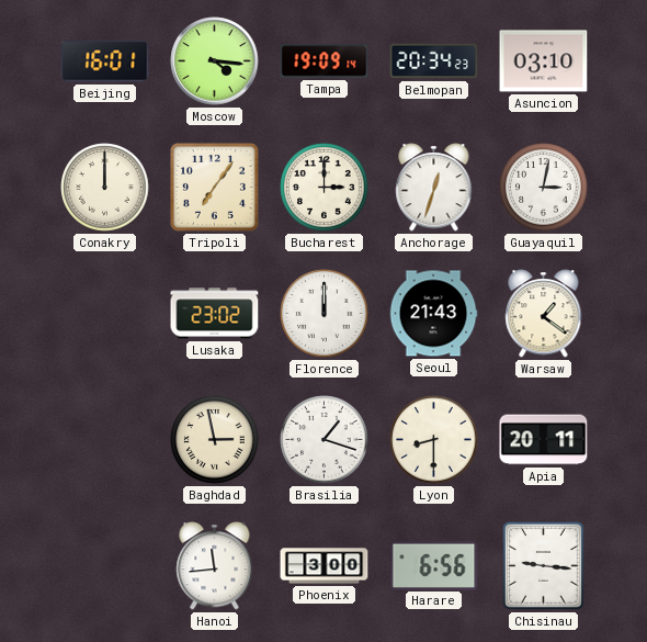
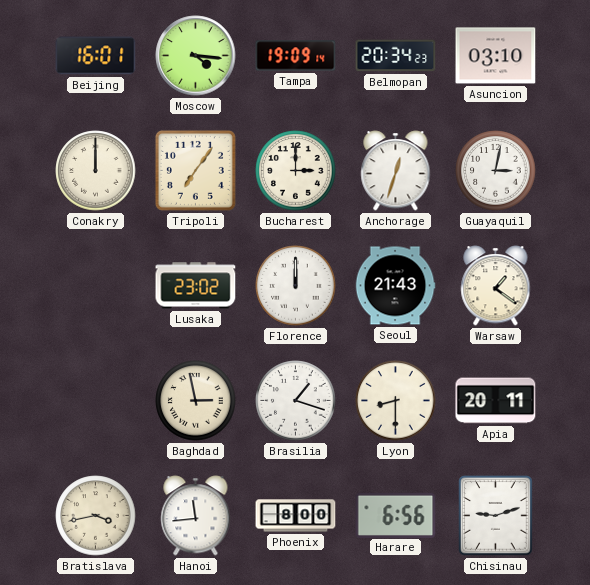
Bratislava: none -> 3:43 (96, 516)
Phoenix: 3:00 -> 8:00 (296, 516)
Chisinau: 9:16 -> 9:12 (496, 516)
